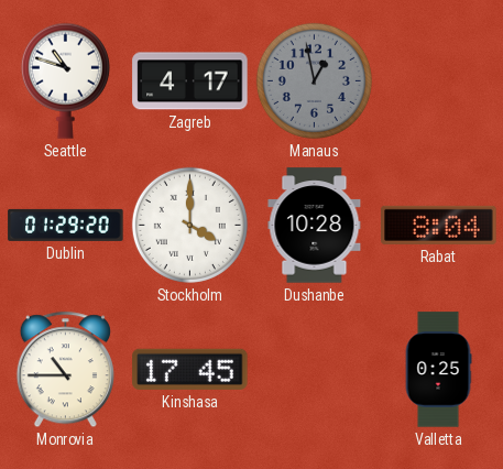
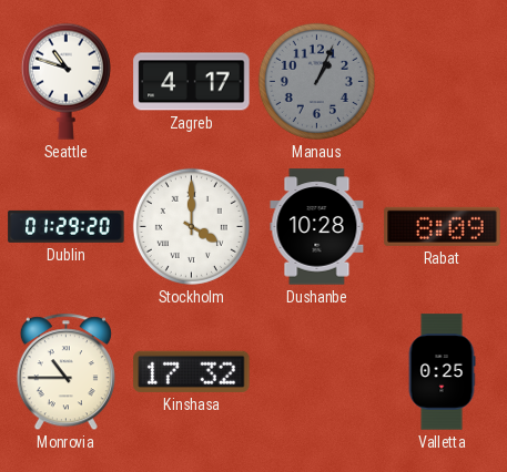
Manaus: 12:58 -> 1:04 (316, 81)
Rabat: 8:04 -> 8:09 (443, 226)
Kinshasa: 17:45 -> 17:32 (192, 371)
